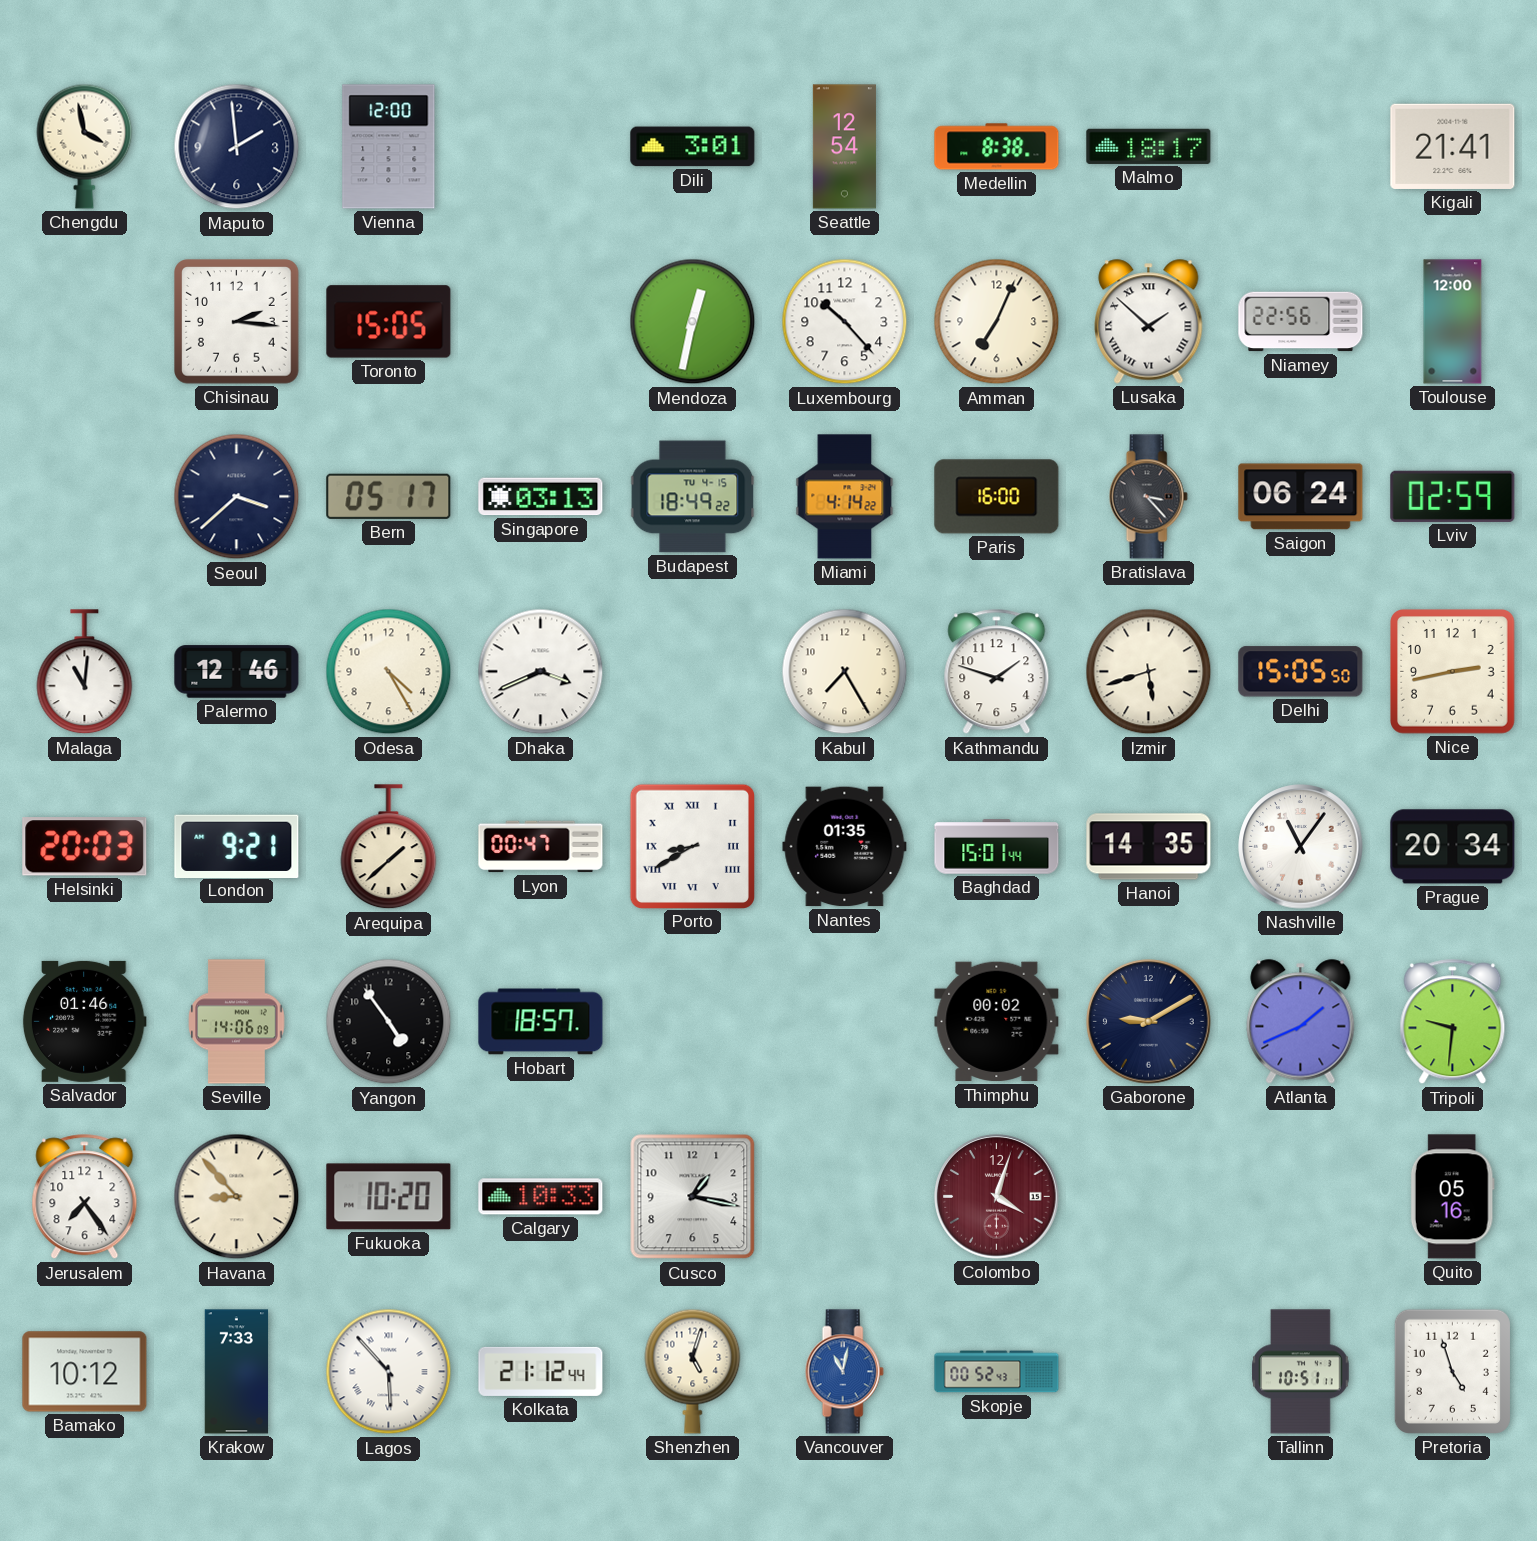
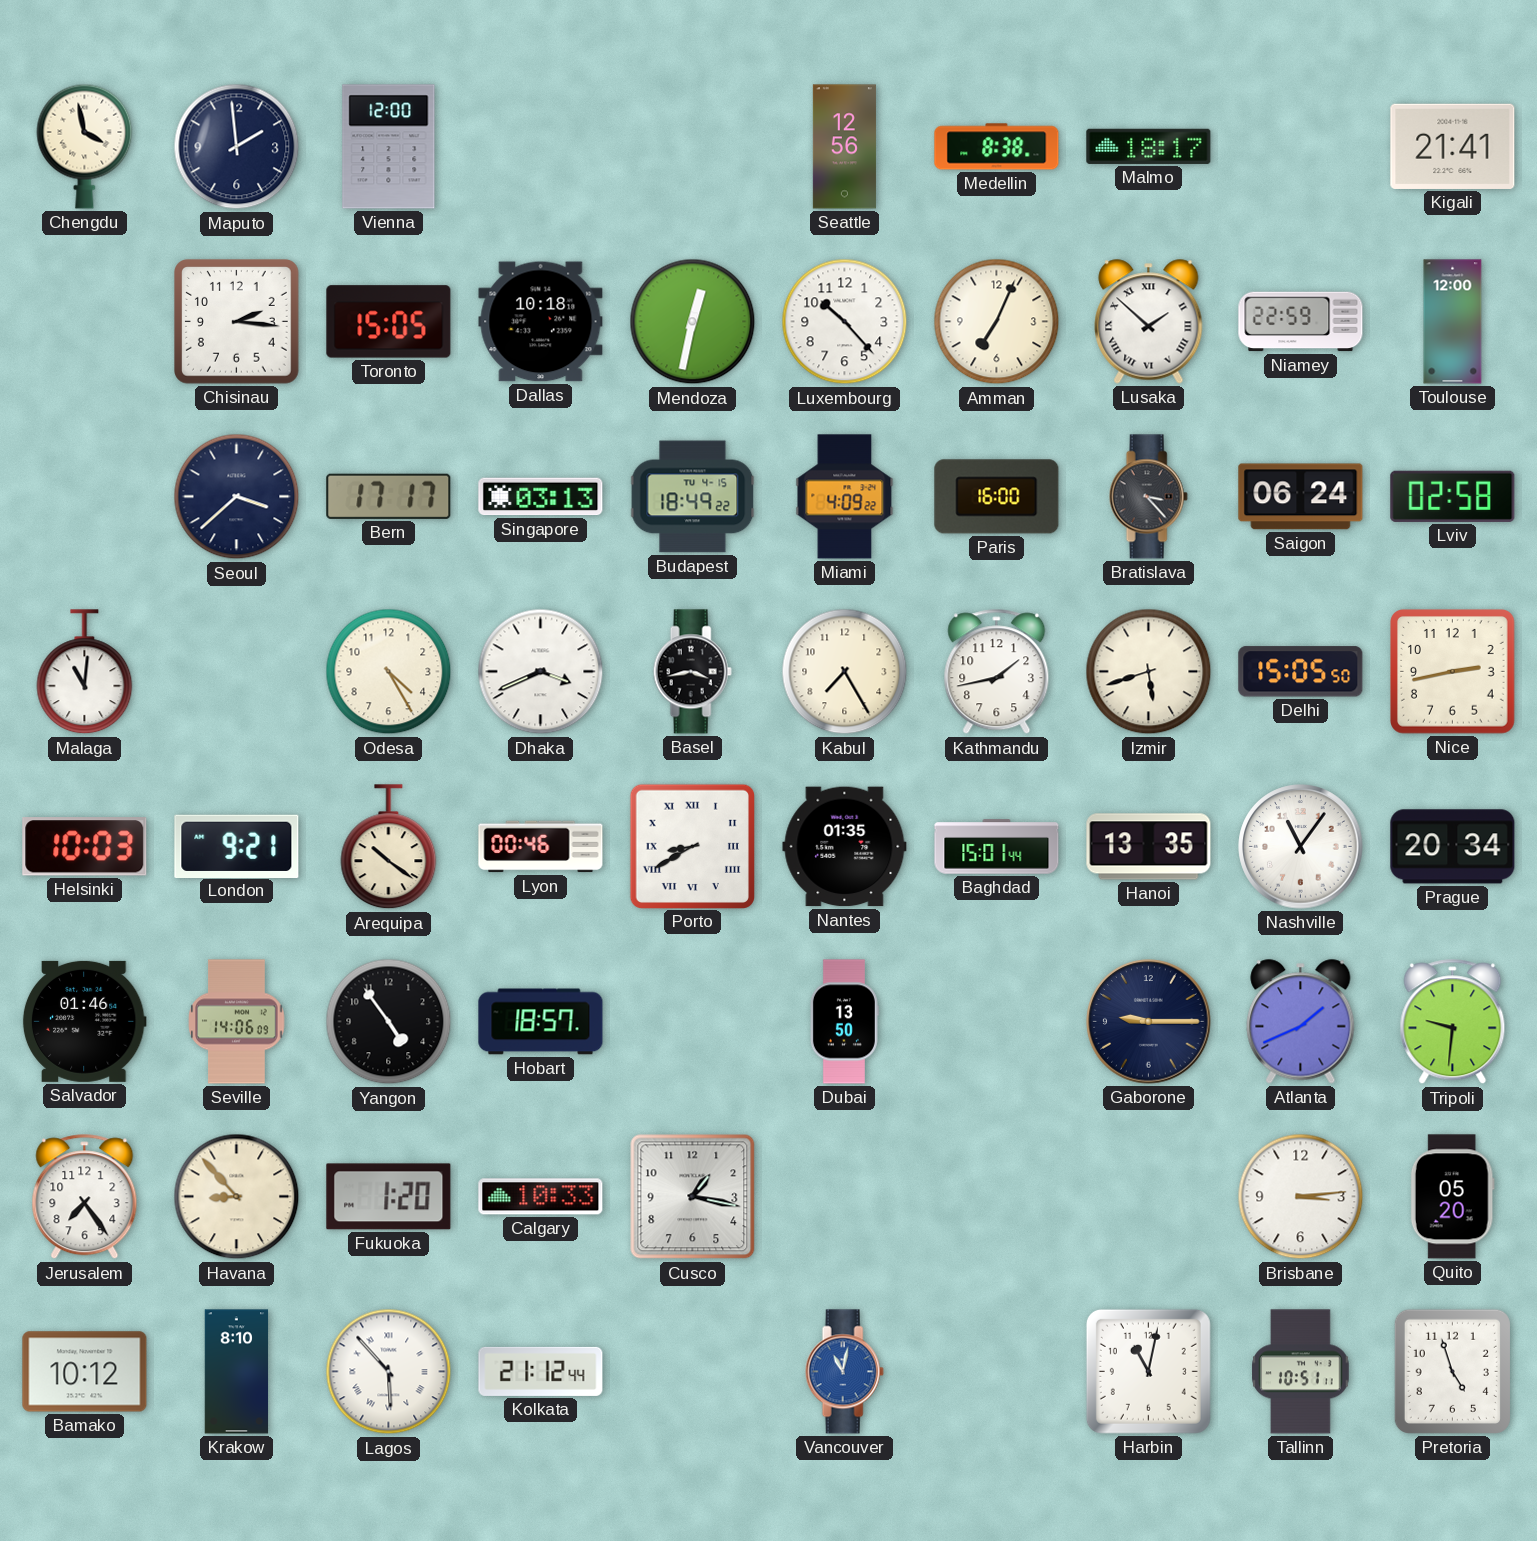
Dili: 3:01 -> none (693, 147)
Seattle: 12:54 -> 12:56 (844, 147)
Dallas: none -> 10:18 (541, 322)
Niamey: 22:56 -> 22:59 (1301, 322)
Bern: 05:17 -> 17:17 (389, 496)
Miami: 4:14 -> 4:09 (845, 497)
Lviv: 02:59 -> 02:58 (1453, 496)
Palermo: 12:46 -> none (237, 672)
Basel: none -> 3:43 (692, 672)
Kathmandu: 1:48 -> 1:43 (997, 672)
Helsinki: 20:03 -> 10:03 (85, 847)
Arequipa: 1:38 -> 10:21 (389, 847)
Lyon: 00:47 -> 00:46 (541, 847)
Hanoi: 14:35 -> 13:35 (1149, 847)
Dubai: none -> 13:50 (844, 1022)
Thimphu: 00:02 -> none (997, 1022)
Gaborone: 9:10 -> 9:15 (1149, 1022)
Fukuoka: 10:20 -> 1:20 (389, 1197)
Colombo: 4:03 -> none (997, 1197)
Brisbane: none -> 3:14 (1301, 1197)
Quito: 05:16 -> 05:20 (1452, 1197)
Krakow: 7:33 -> 8:10 (237, 1372)
Shenzhen: 5:03 -> none (693, 1371)
Skopje: 00:52 -> none (997, 1372)
Harbin: none -> 11:02 (1148, 1371)
